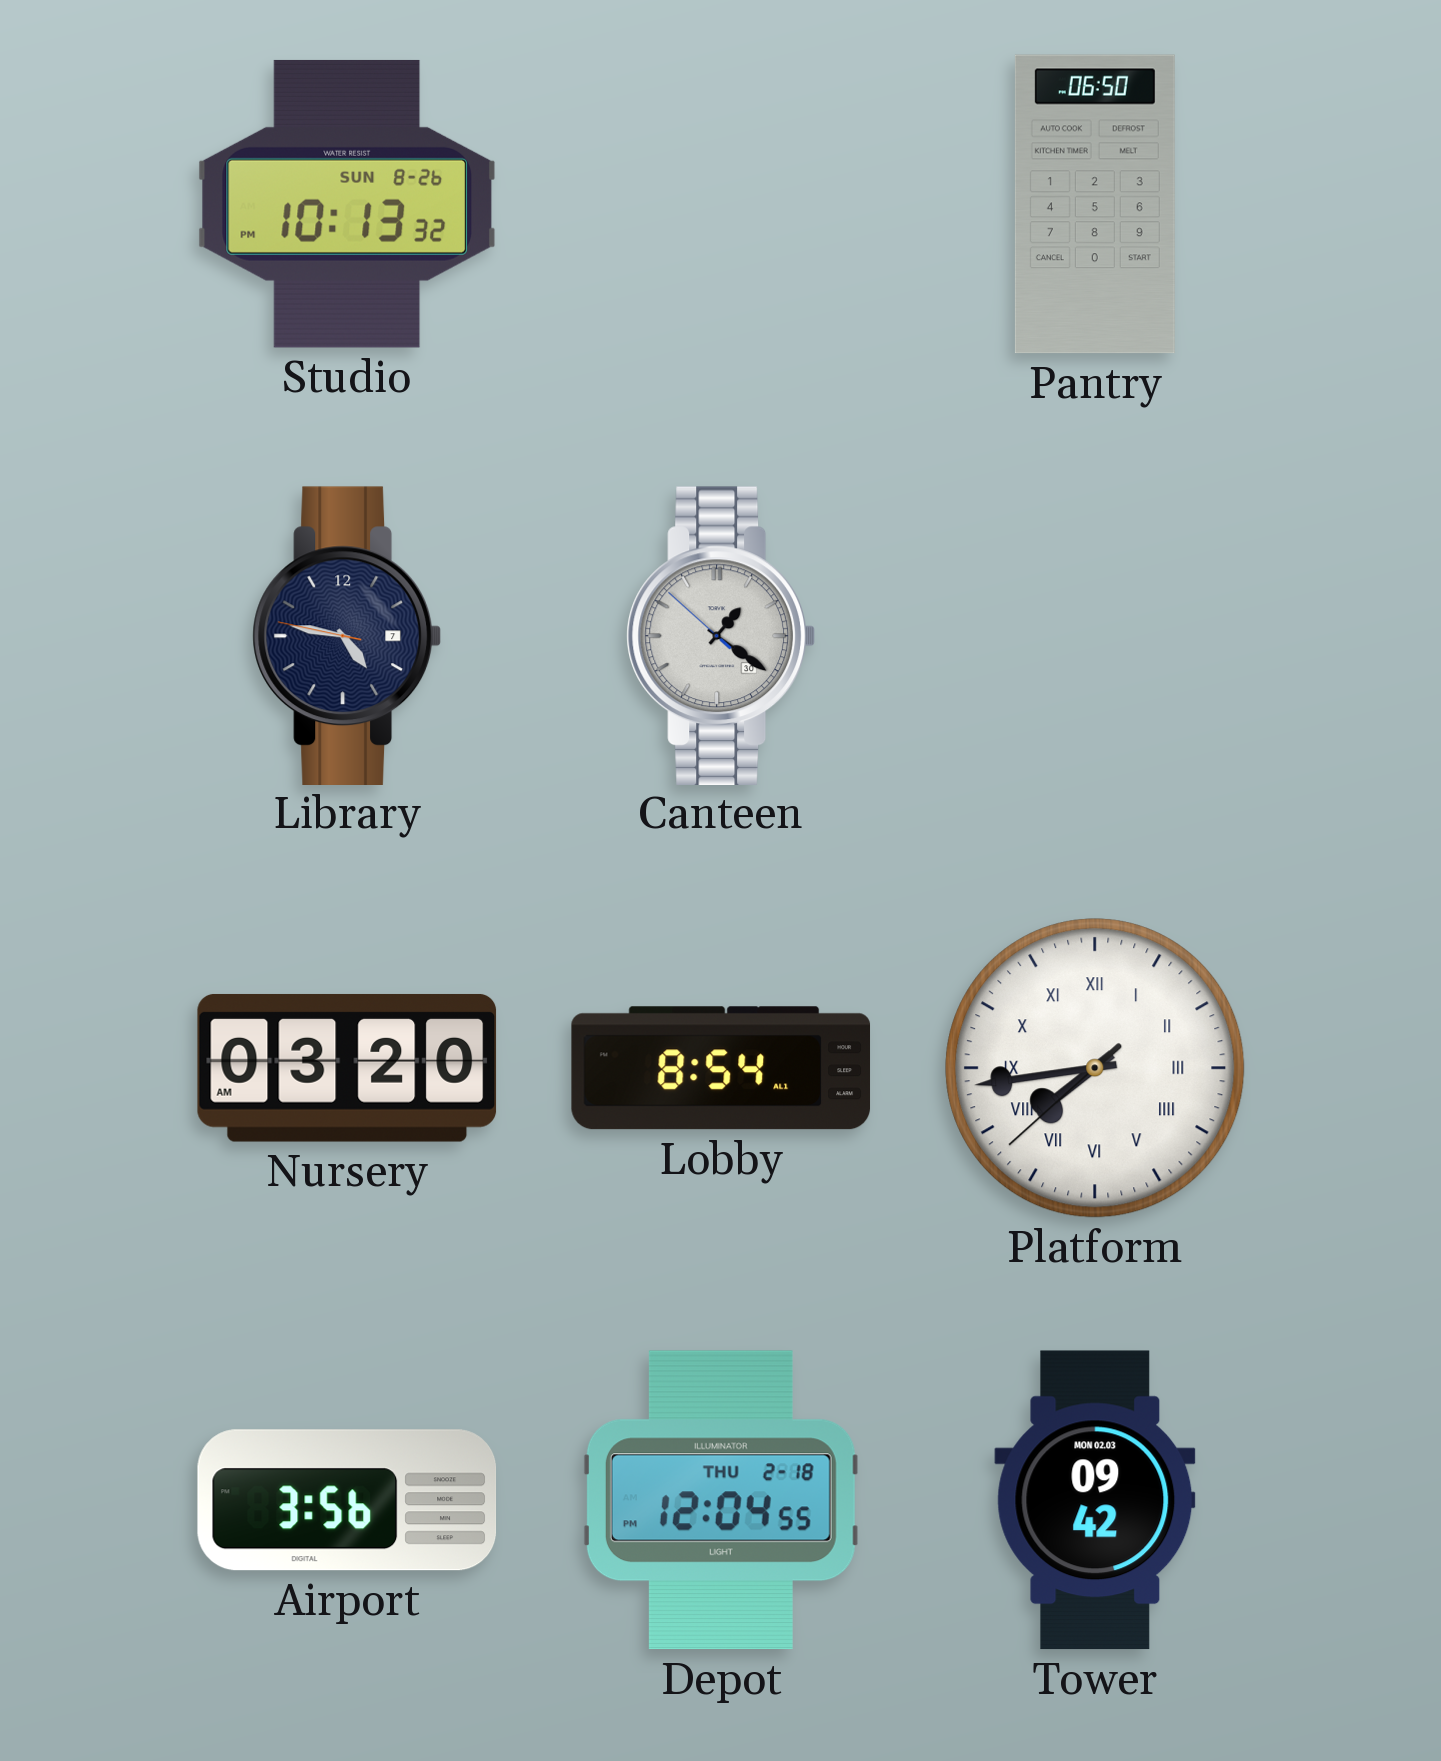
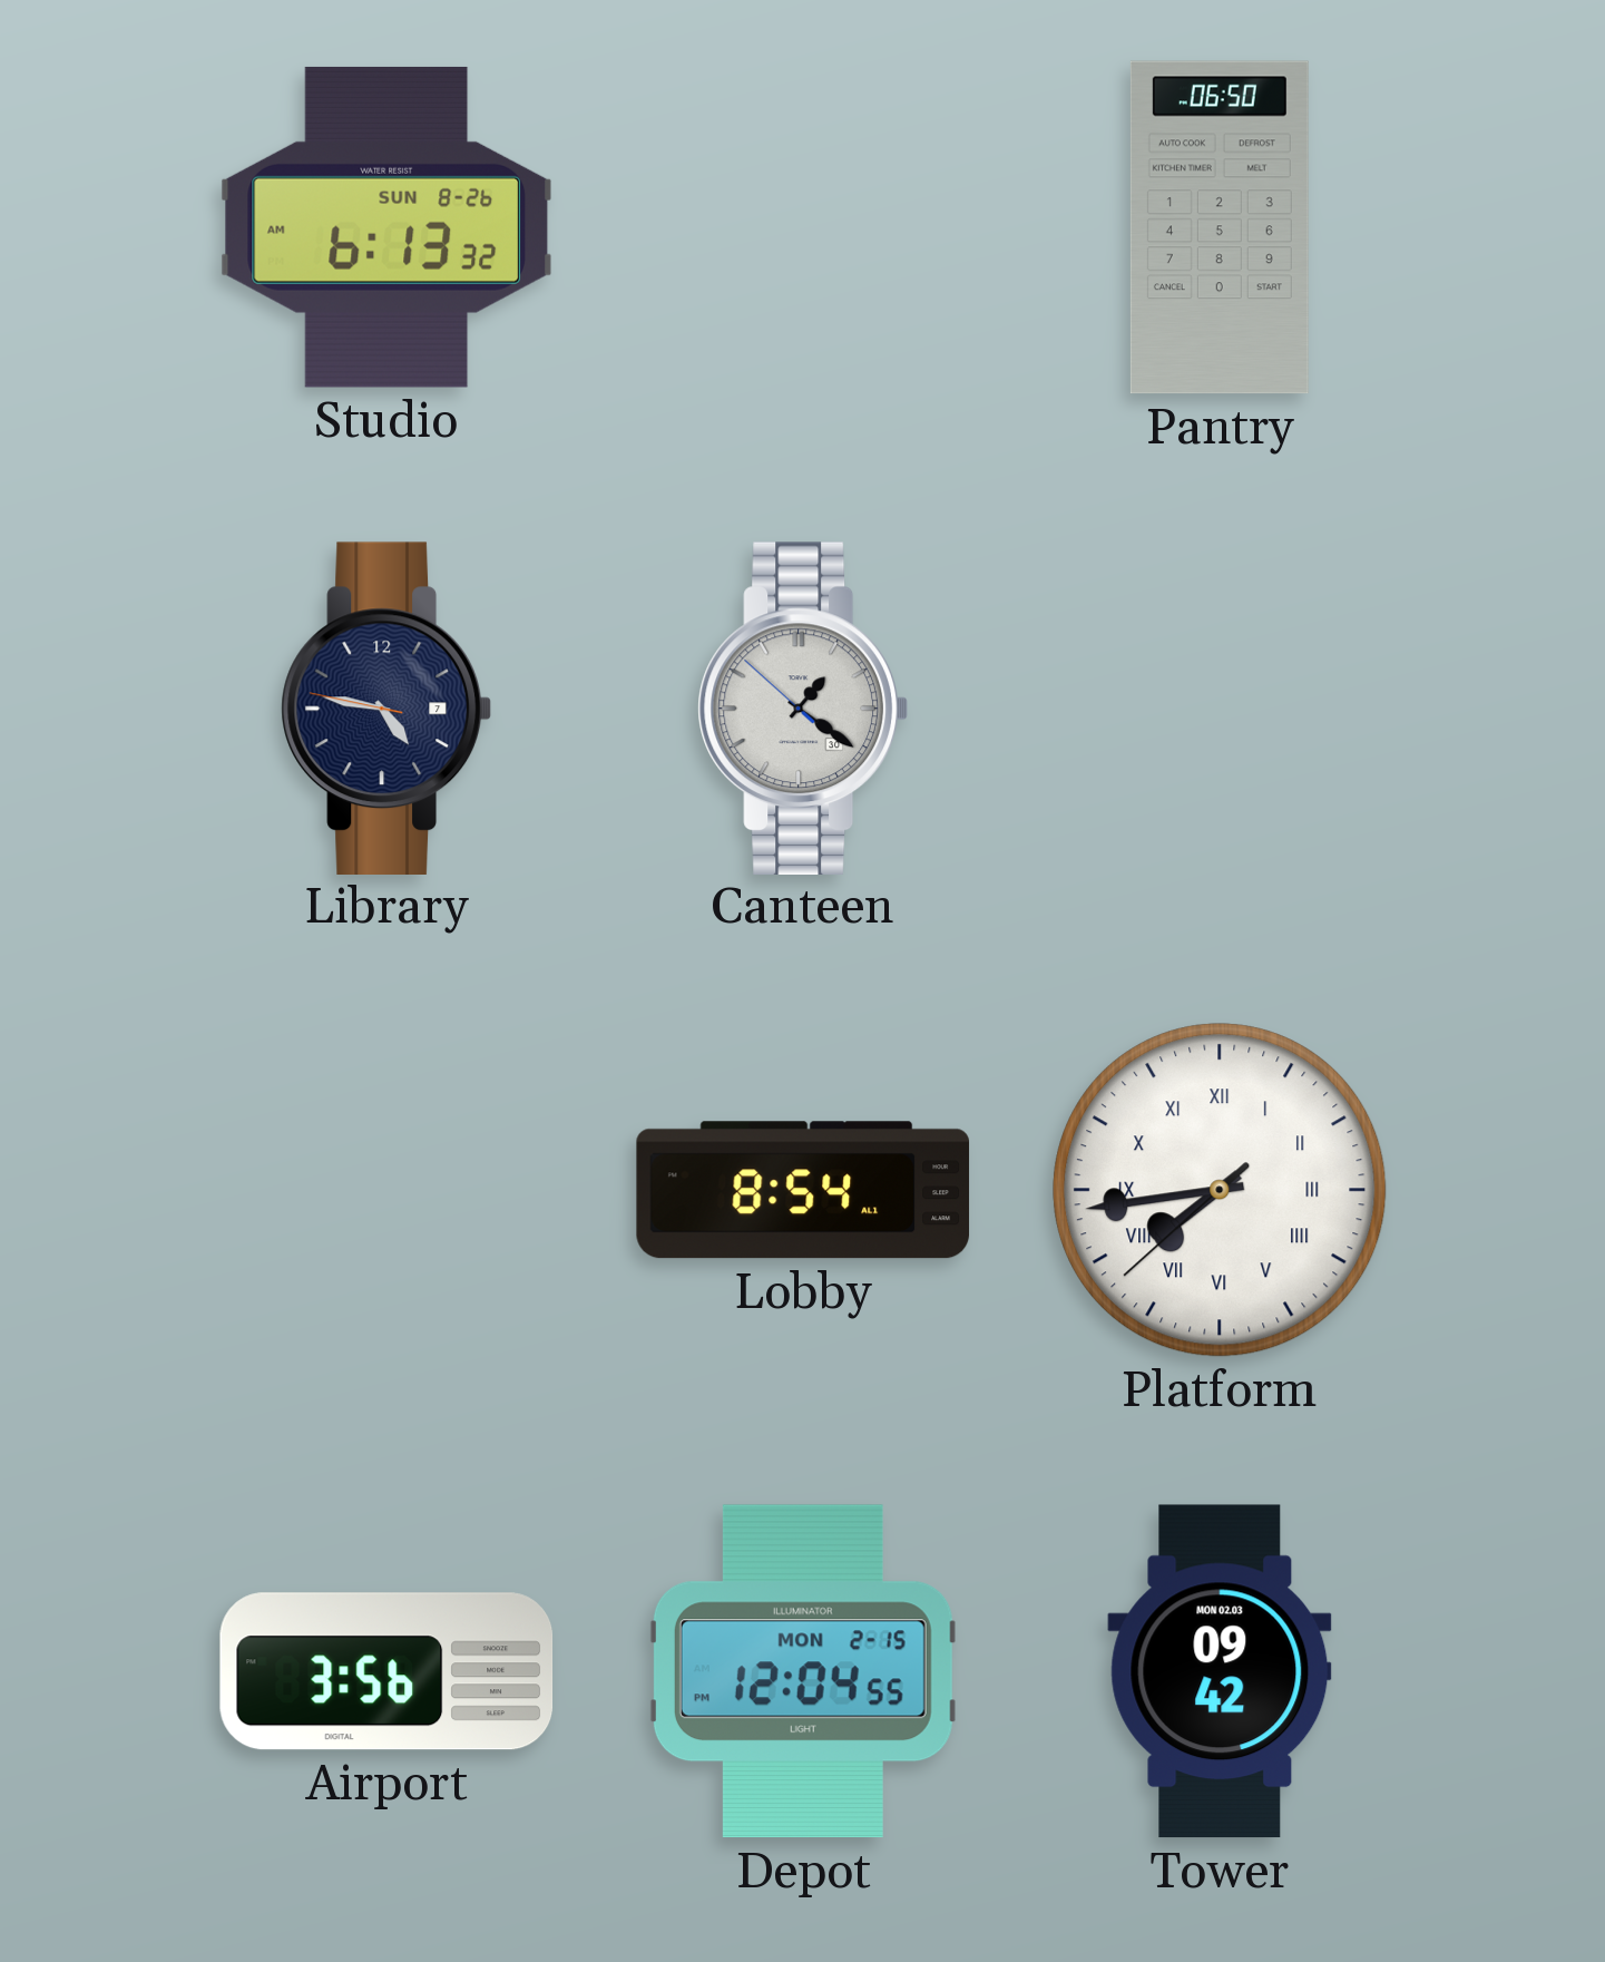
Studio: 10:13 -> 6:13 (385, 227)
Nursery: 03:20 -> none (347, 1068)
Depot date: THU 2-18 -> MON 2-15 (803, 1671)
